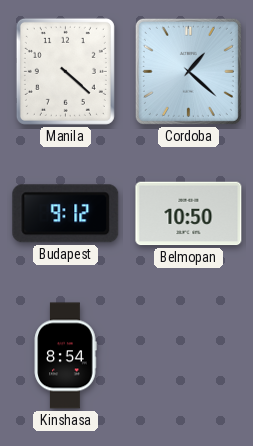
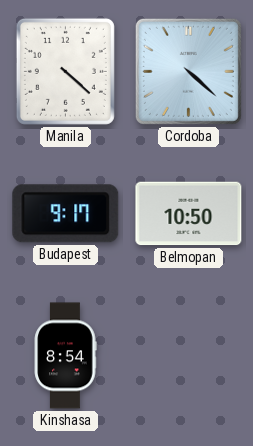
Cordoba: 1:22 -> 4:22 (188, 71)
Budapest: 9:12 -> 9:17 (66, 214)
